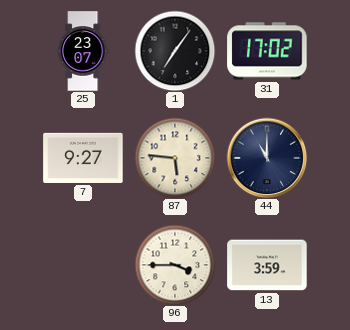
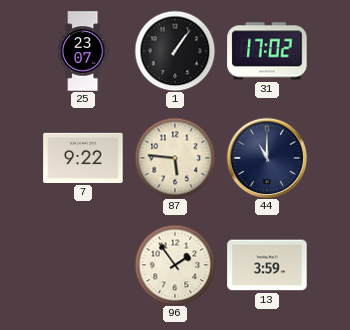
1: 7:06 -> 1:06 (175, 51)
7: 9:27 -> 9:22 (83, 158)
96: 3:45 -> 1:54 (175, 265)
